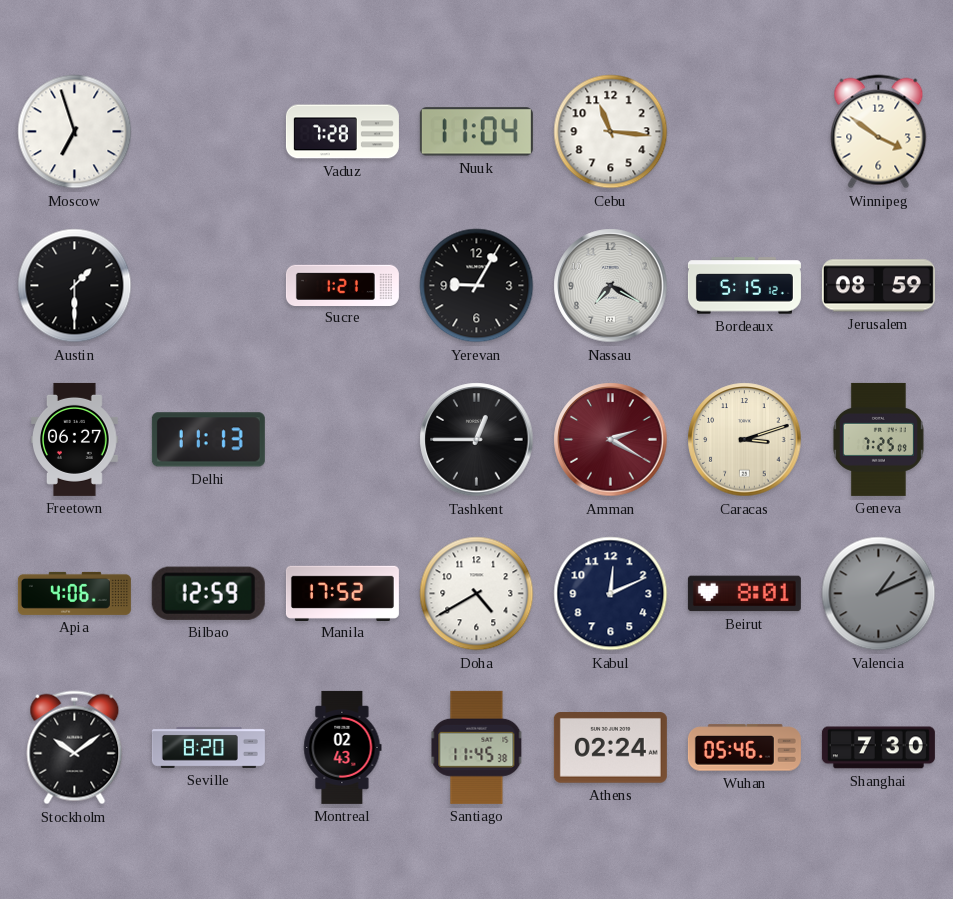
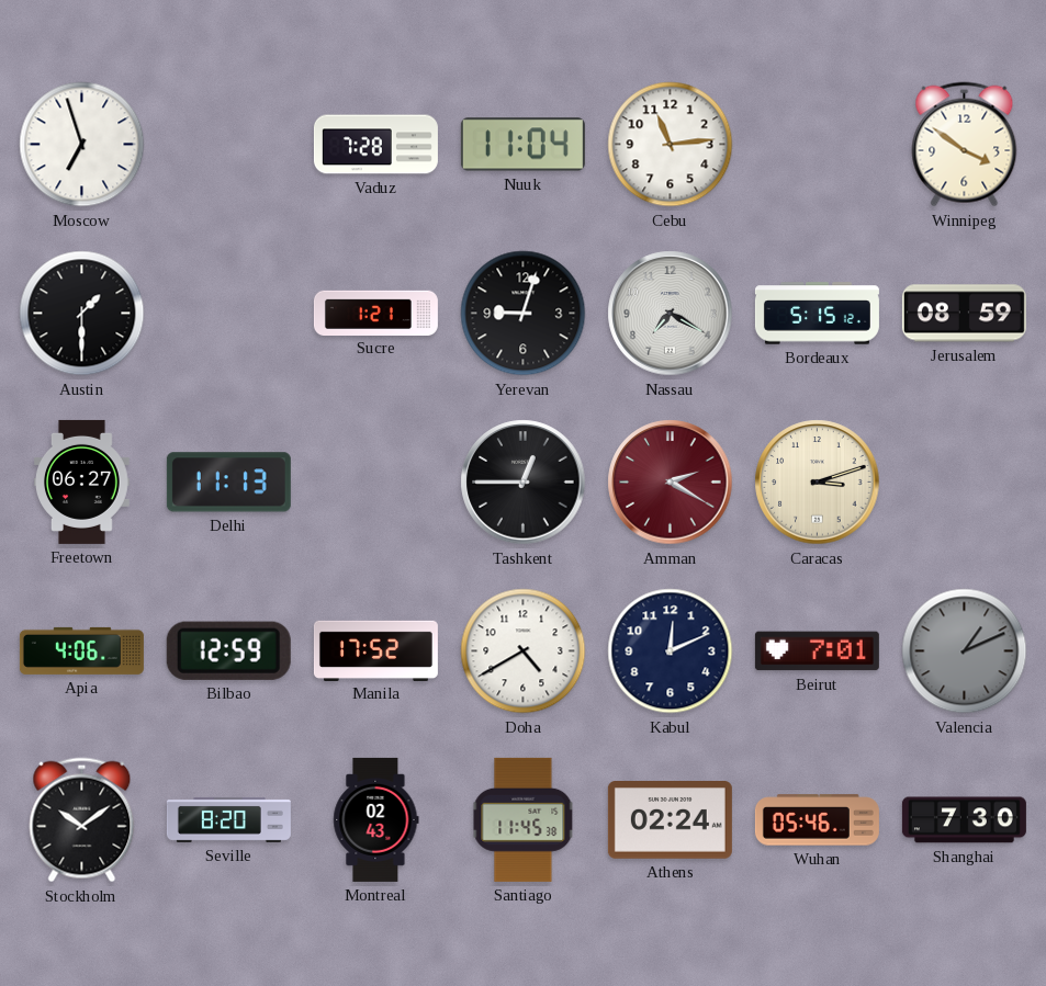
Cebu: 11:16 -> 11:14 (671, 145)
Yerevan: 9:05 -> 9:03 (524, 314)
Geneva: 7:25 -> none (878, 439)
Beirut: 8:01 -> 7:01 (817, 651)
